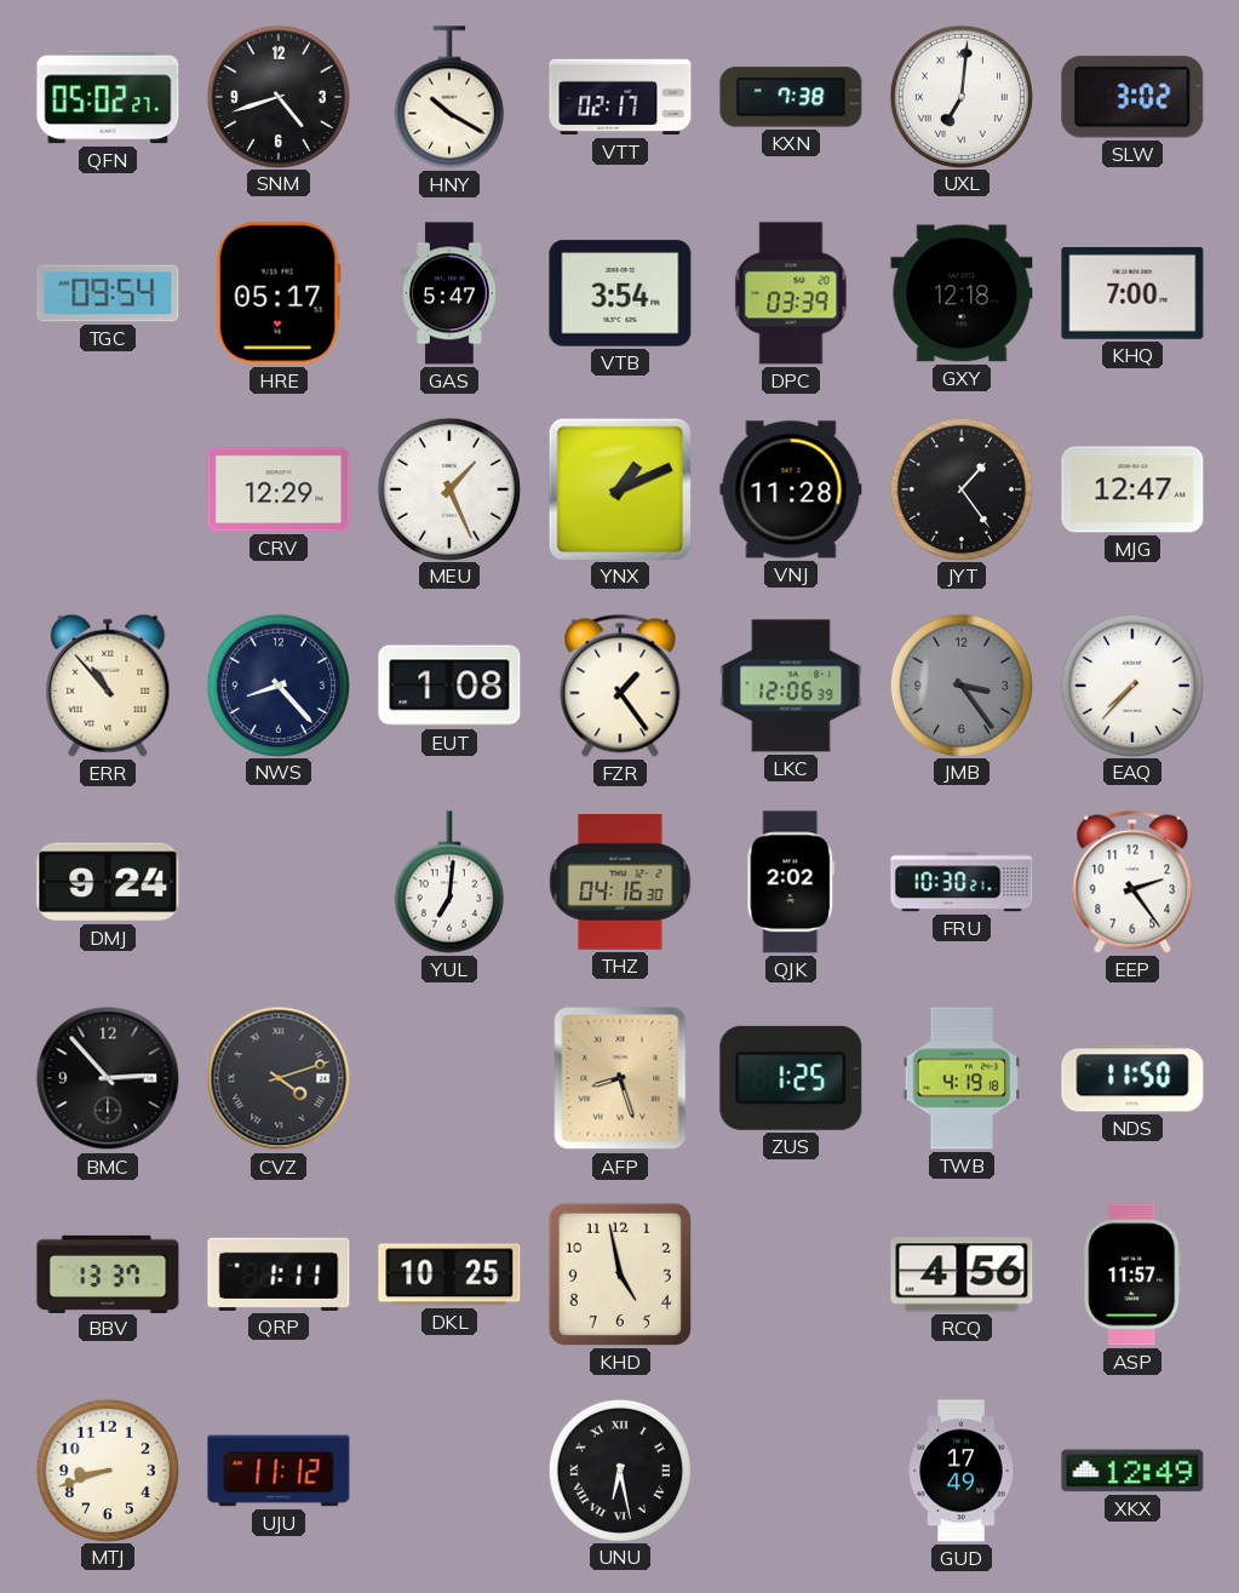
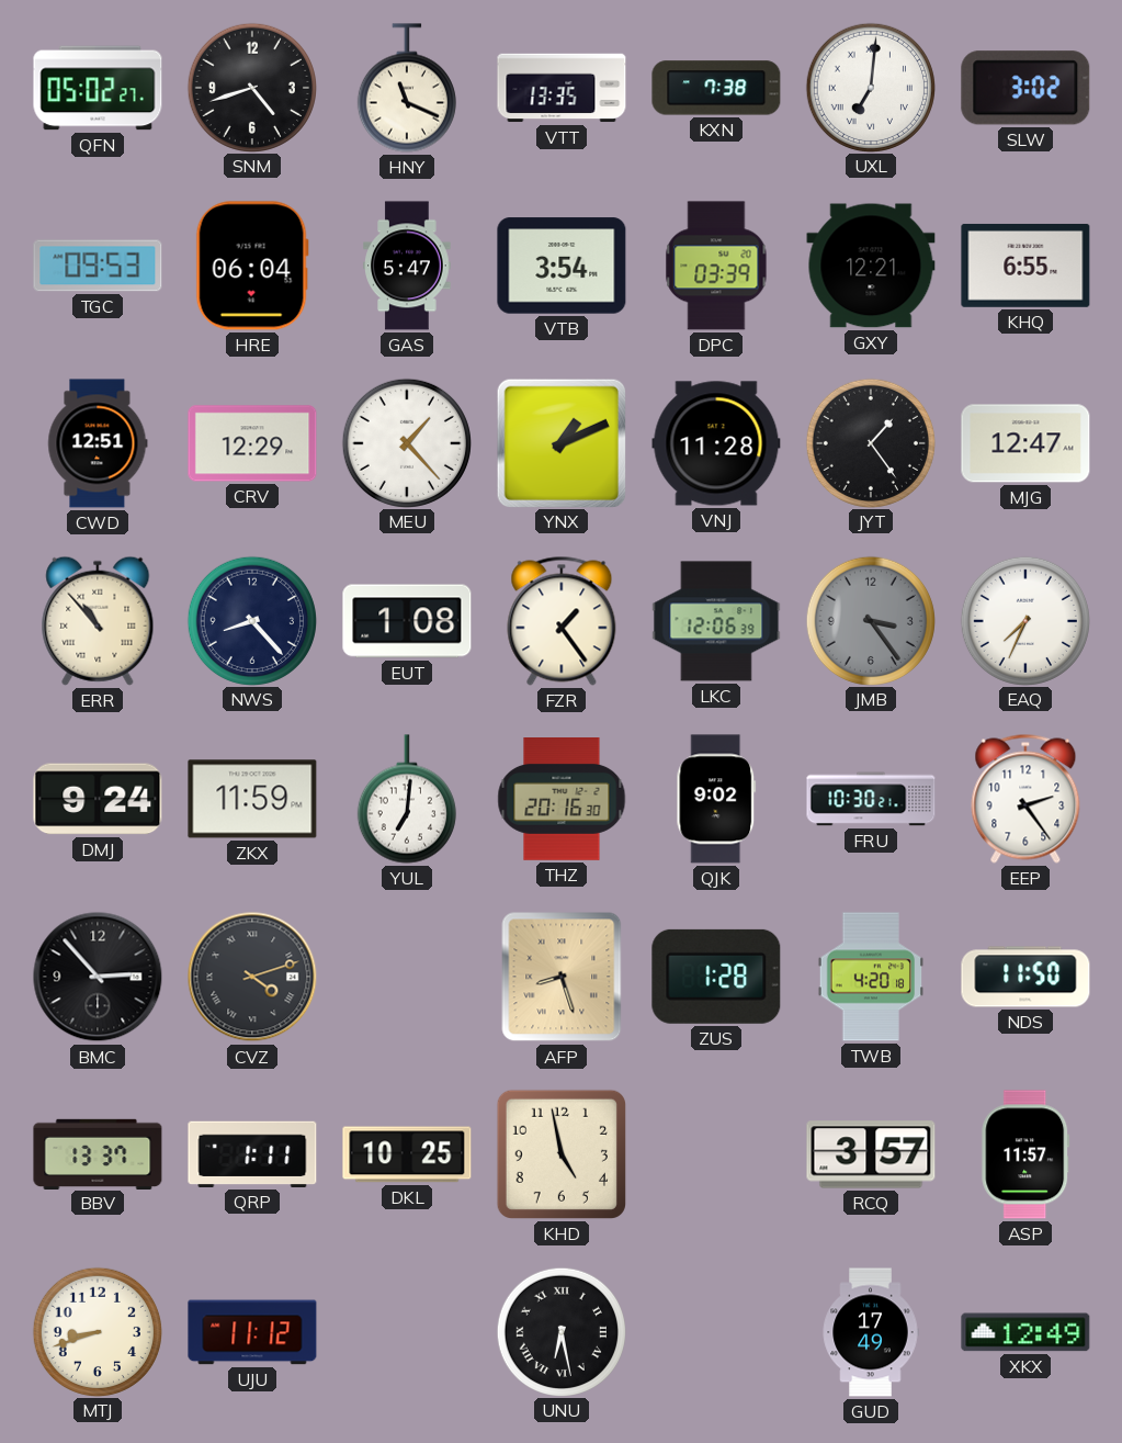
HNY: 10:20 -> 11:19 (407, 88)
VTT: 02:17 -> 13:35 (562, 88)
TGC: 09:54 -> 09:53 (98, 266)
HRE: 05:17 -> 06:04 (252, 266)
GXY: 12:18 -> 12:21 (871, 266)
KHQ: 7:00 -> 6:55 (1025, 266)
CWD: none -> 12:51 (98, 443)
MEU: 1:26 -> 1:23 (406, 442)
EAQ: 7:37 -> 7:34 (1024, 620)
ZKX: none -> 11:59 (252, 799)
THZ: 04:16 -> 20:16 (562, 800)
QJK: 2:02 -> 9:02 (716, 799)
ZUS: 1:25 -> 1:28 (716, 977)
TWB: 4:19 -> 4:20 (871, 977)
RCQ: 4:56 -> 3:57 (871, 1154)
